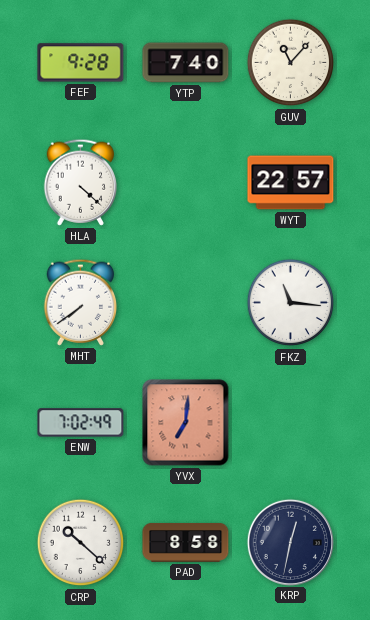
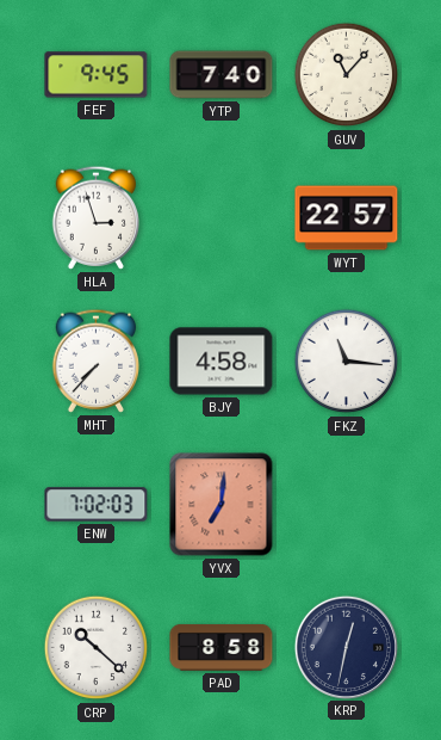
FEF: 9:28 -> 9:45 (97, 75)
HLA: 4:22 -> 2:57 (97, 217)
MHT: 7:39 -> 7:37 (97, 360)
BJY: none -> 4:58 (222, 362)
ENW: 7:02:49 -> 7:02:03 (97, 505)
